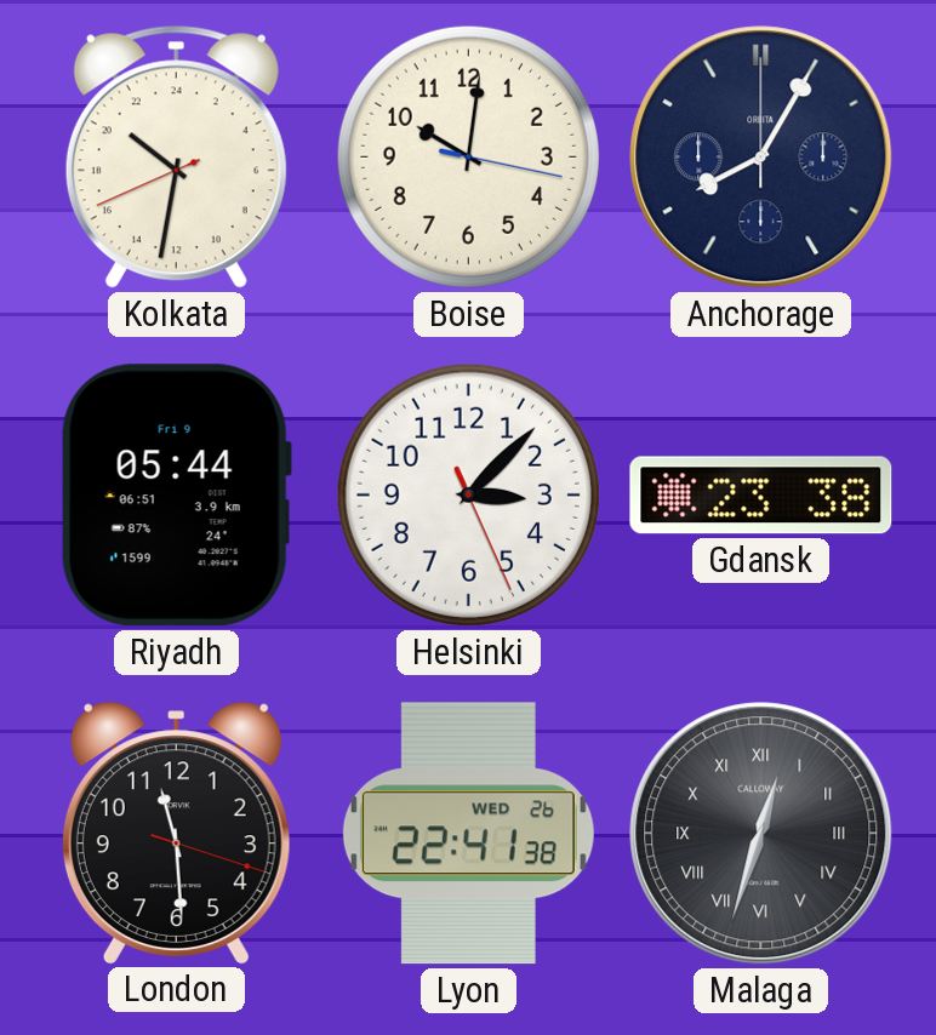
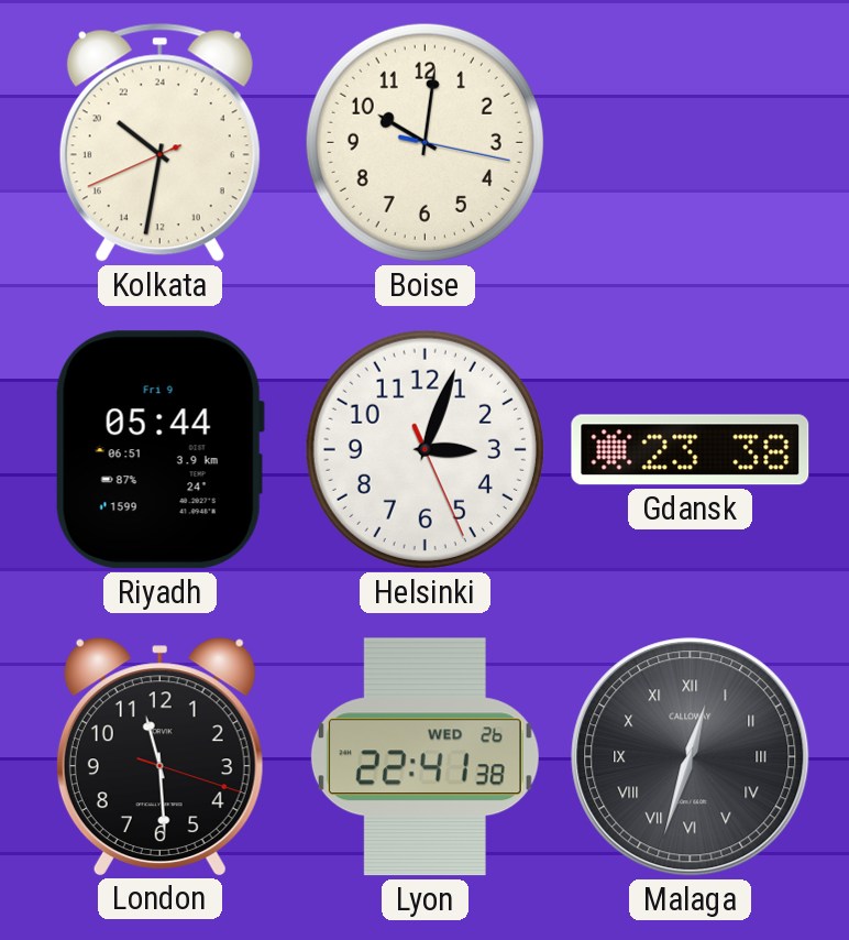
Anchorage: 8:05 -> none (761, 158)
Helsinki: 3:07 -> 3:03 (424, 449)
